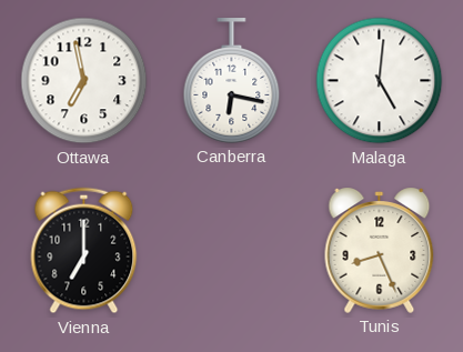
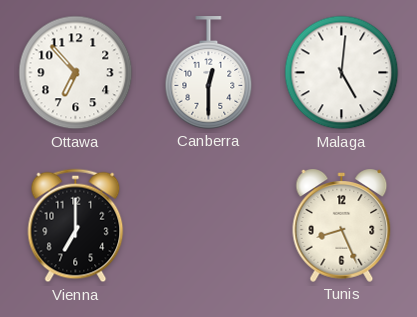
Ottawa: 6:58 -> 6:53 (76, 73)
Canberra: 6:17 -> 12:30 (209, 73)
